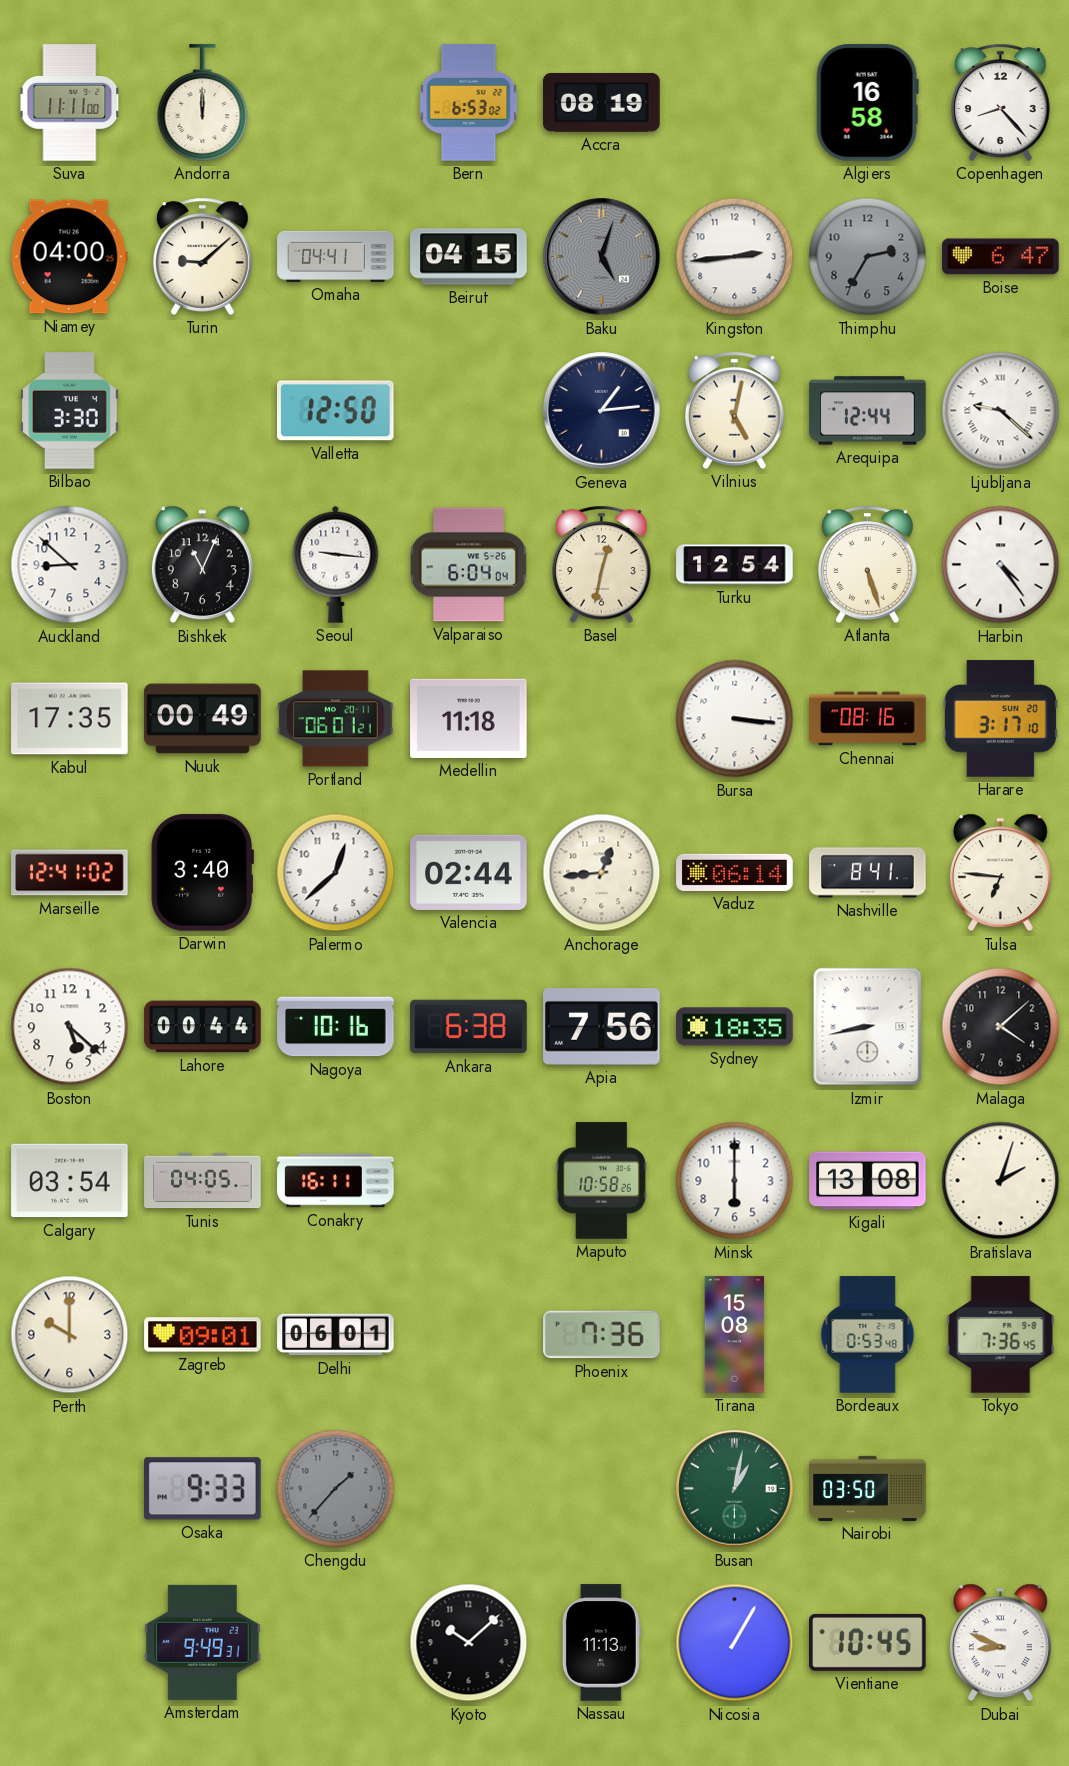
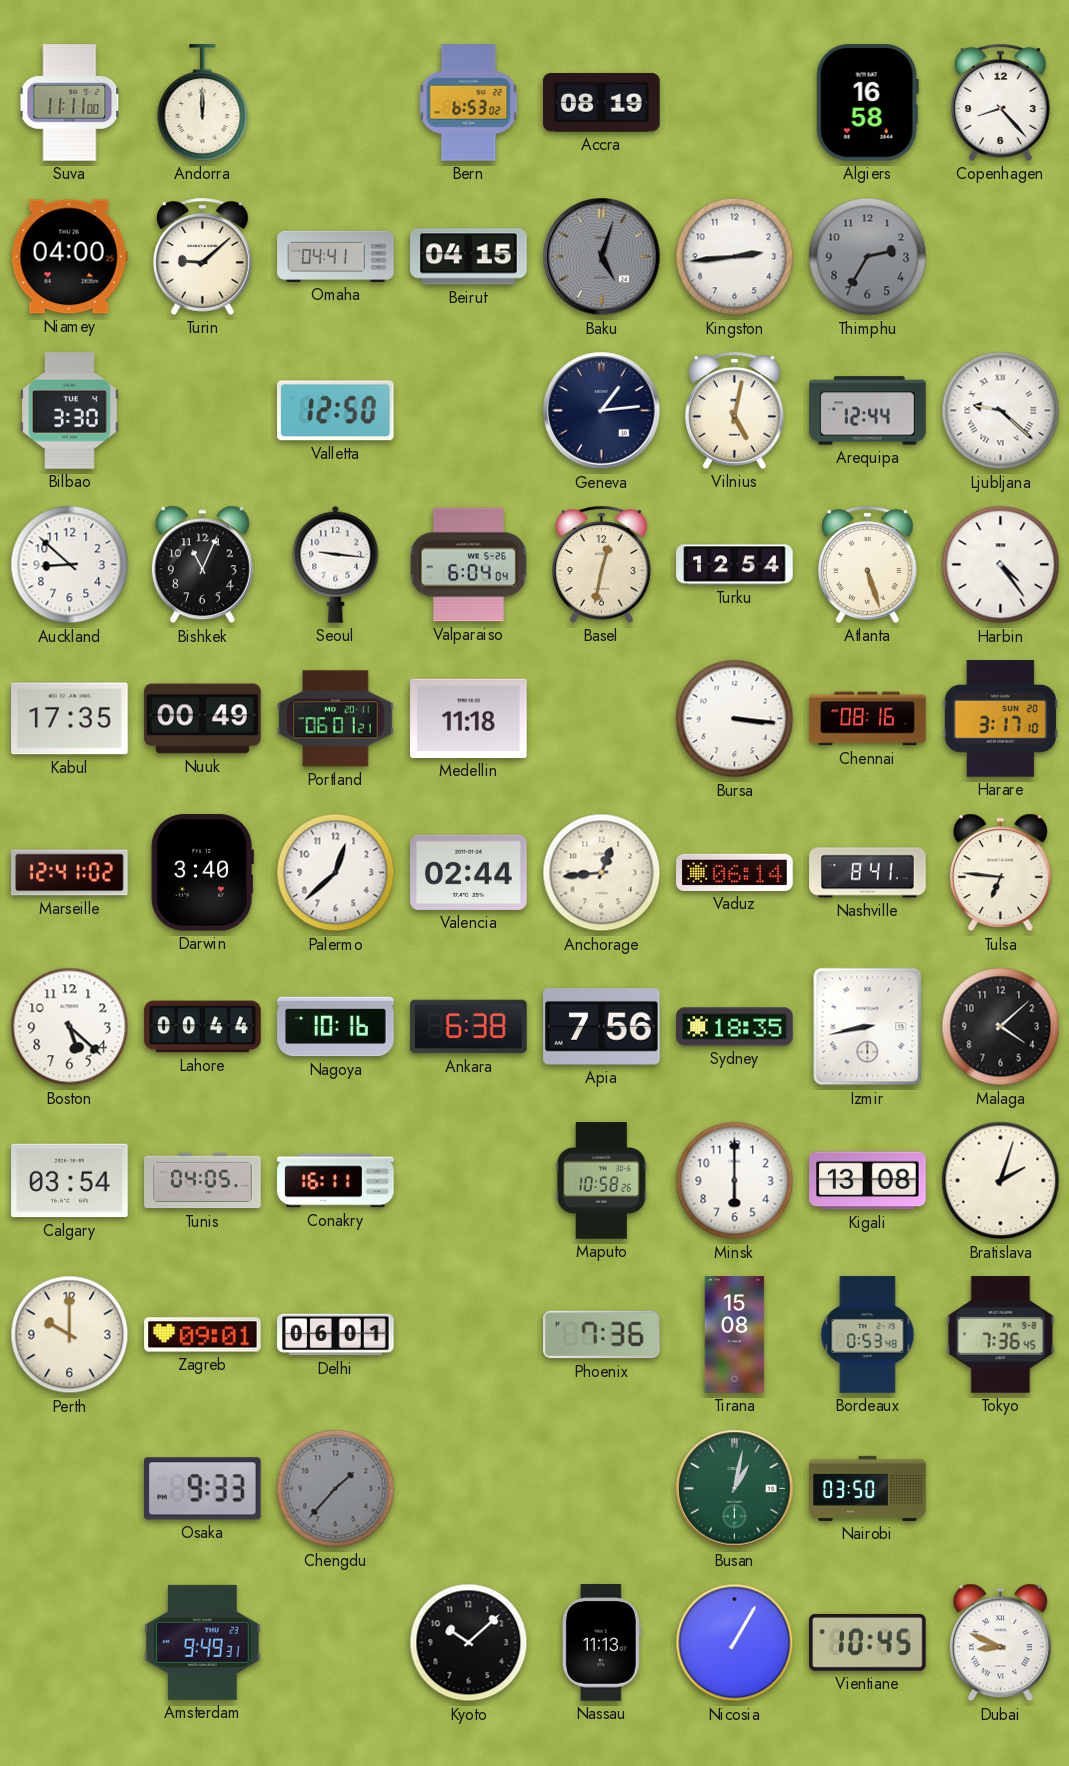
Boise: 6:47 -> none (1001, 257)
